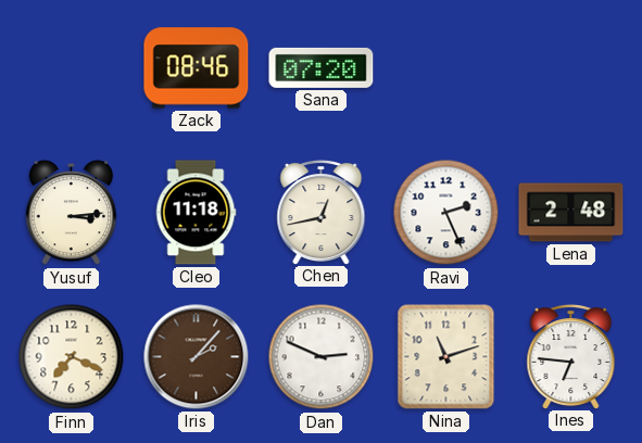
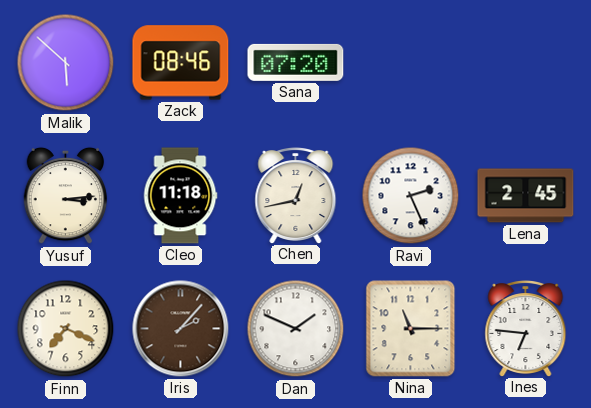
Malik: none -> 5:52 (66, 63)
Lena: 2:48 -> 2:45 (526, 196)
Dan: 2:49 -> 1:49 (296, 329)
Nina: 11:12 -> 11:15 (411, 329)
